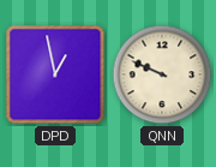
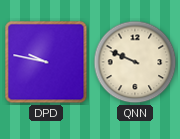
DPD: 12:58 -> 9:47 (46, 62)
